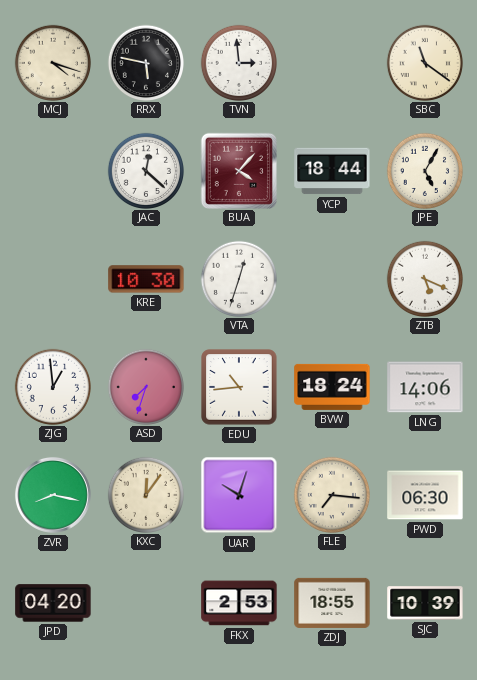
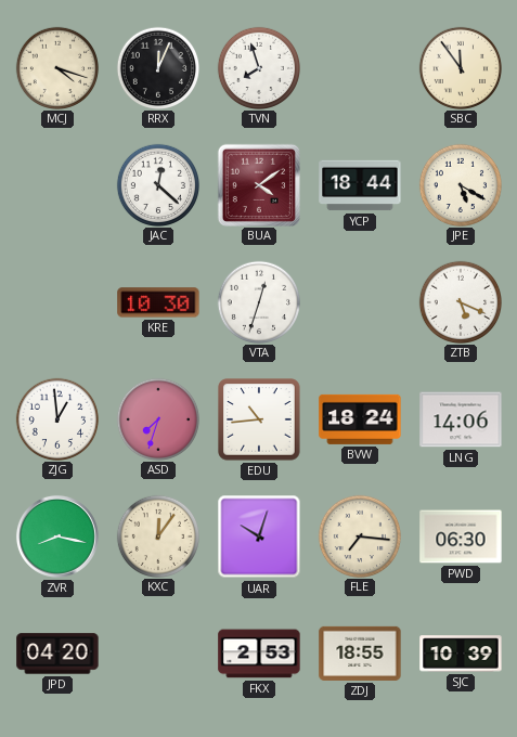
RRX: 5:47 -> 12:04 (157, 67)
TVN: 2:59 -> 7:57 (258, 67)
SBC: 11:21 -> 11:54 (460, 67)
BUA: 4:07 -> 4:09 (258, 184)
JPE: 5:05 -> 5:20 (460, 184)
